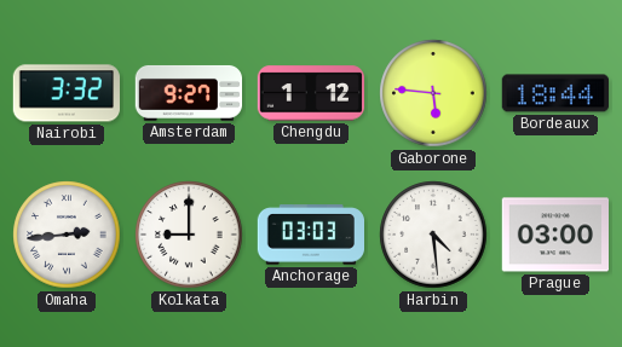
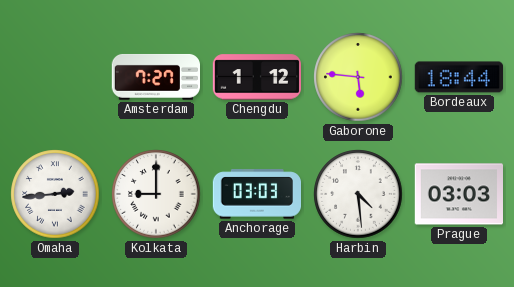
Nairobi: 3:32 -> none (67, 93)
Amsterdam: 9:27 -> 7:27 (155, 77)
Prague: 03:00 -> 03:03 (458, 194)
